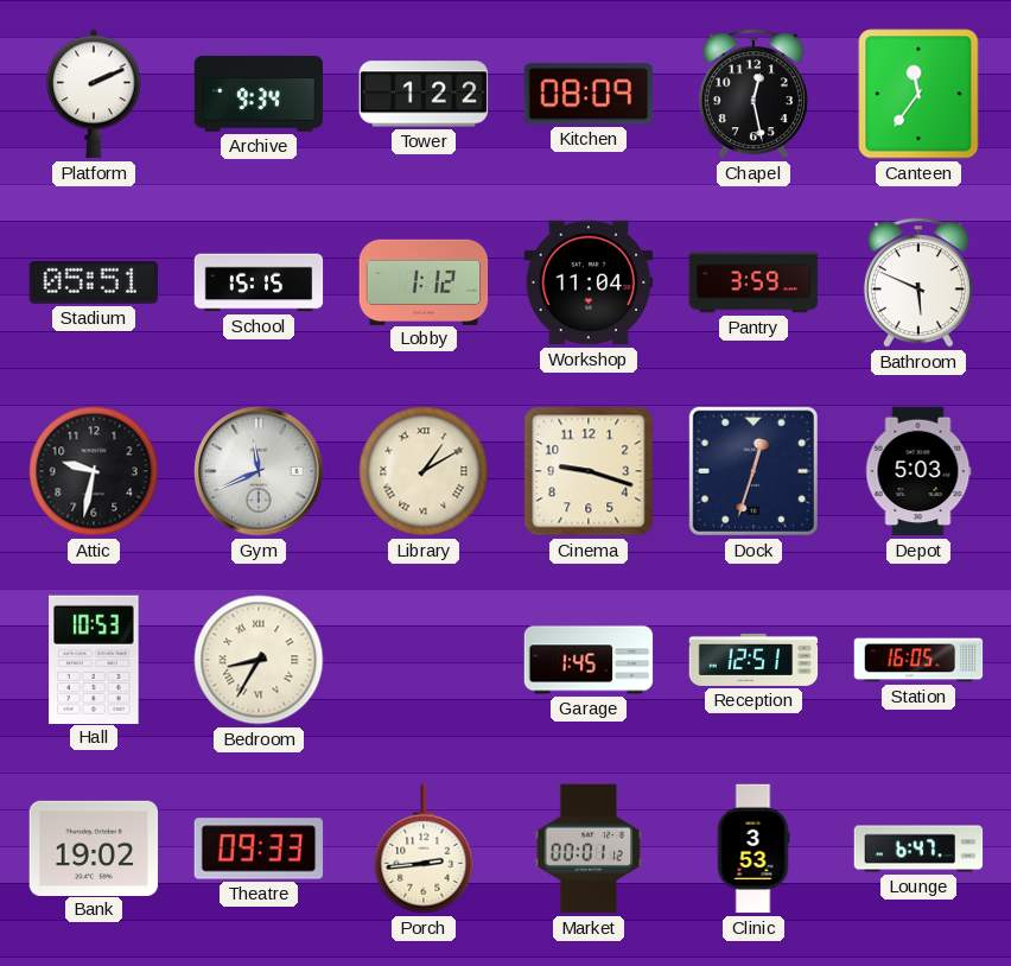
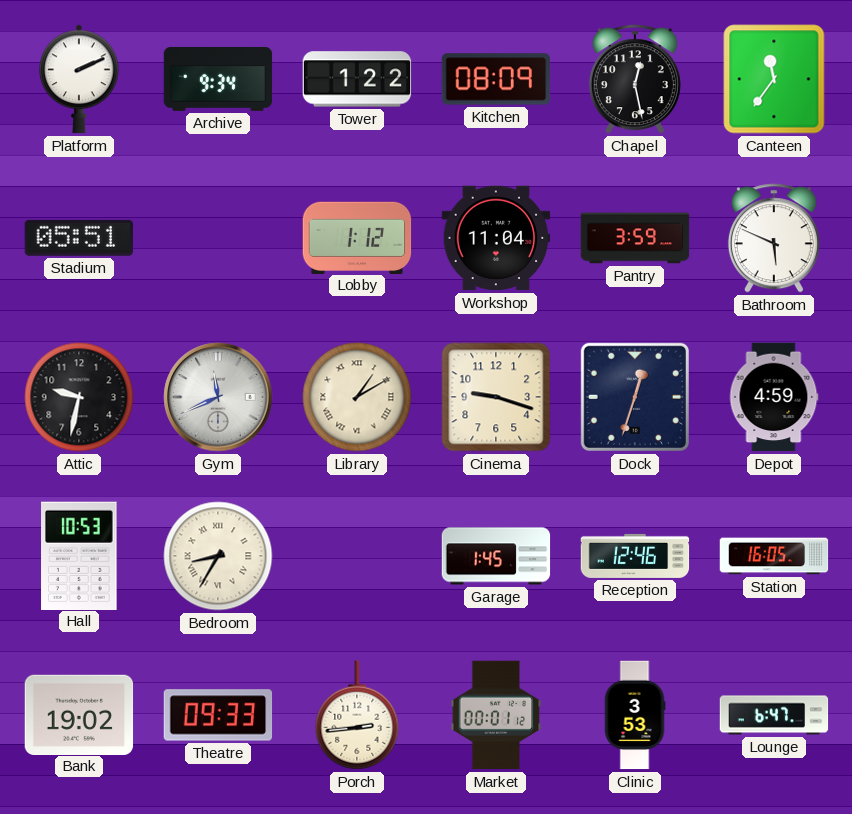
School: 15:15 -> none (259, 282)
Depot: 5:03 -> 4:59 (774, 397)
Reception: 12:51 -> 12:46 (635, 556)
